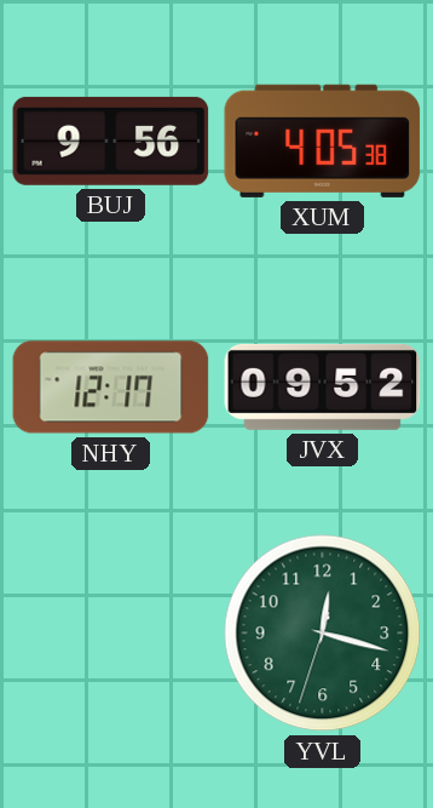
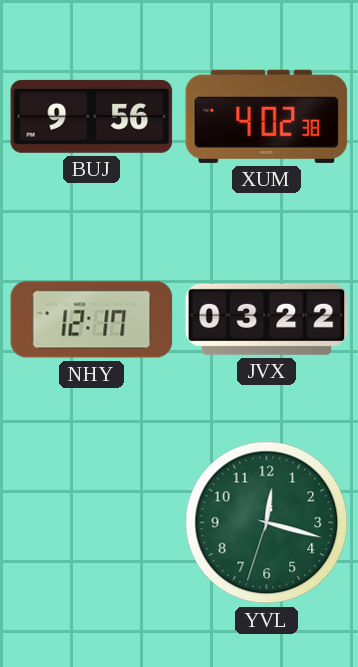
XUM: 4:05 -> 4:02 (267, 116)
JVX: 09:52 -> 03:22 (267, 319)
